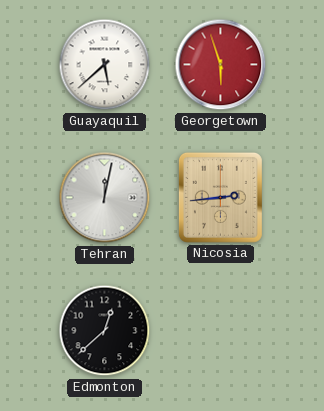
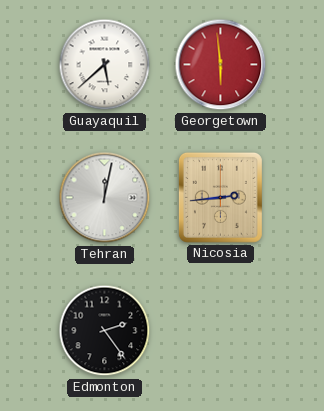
Georgetown: 5:57 -> 5:59 (221, 65)
Edmonton: 12:38 -> 2:24 (105, 331)
